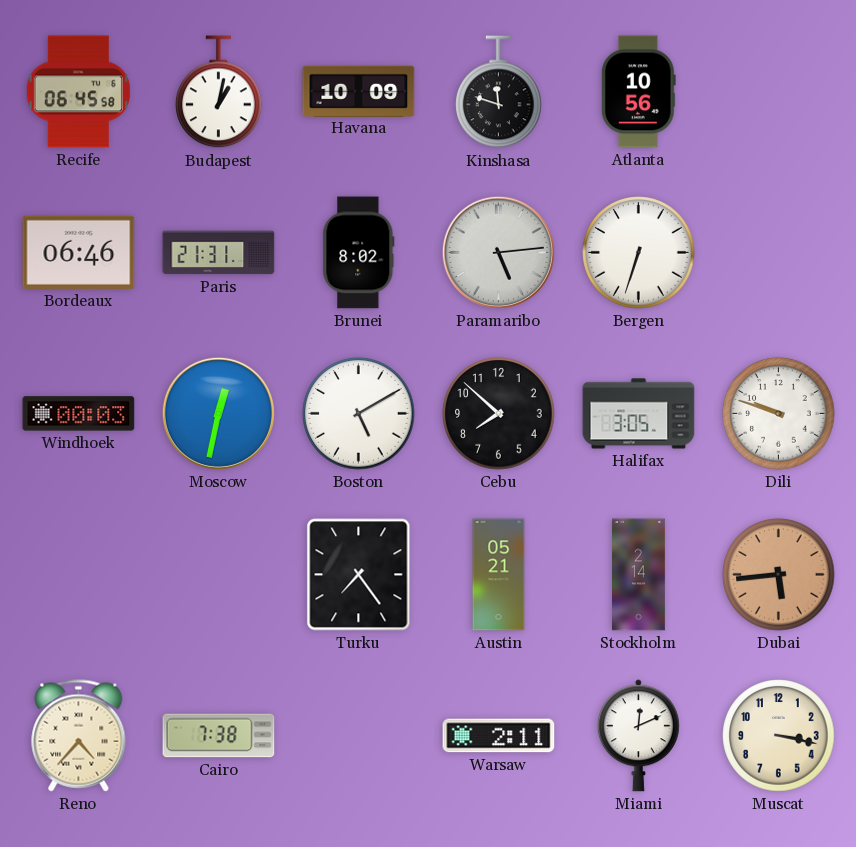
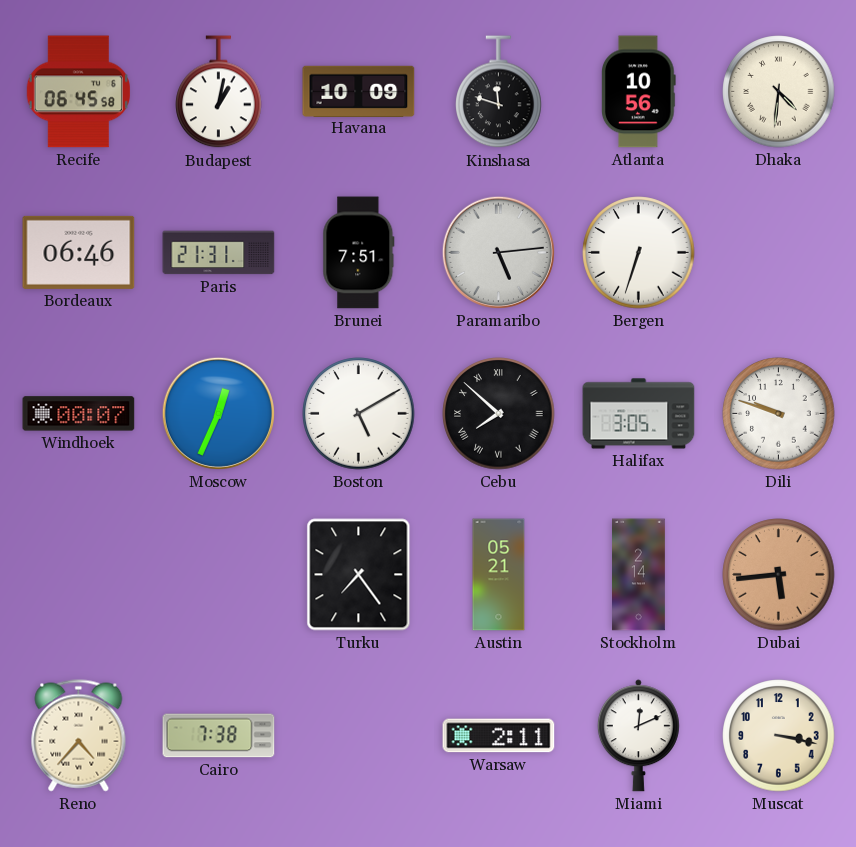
Dhaka: none -> 4:31 (779, 92)
Brunei: 8:02 -> 7:51 (359, 253)
Windhoek: 00:03 -> 00:07 (79, 414)
Moscow: 12:32 -> 12:34 (218, 413)
Cebu numerals: Arabic -> Roman (499, 414)
